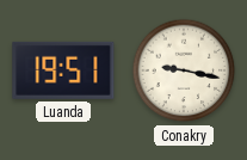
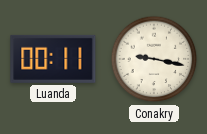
Luanda: 19:51 -> 00:11 (53, 59)
